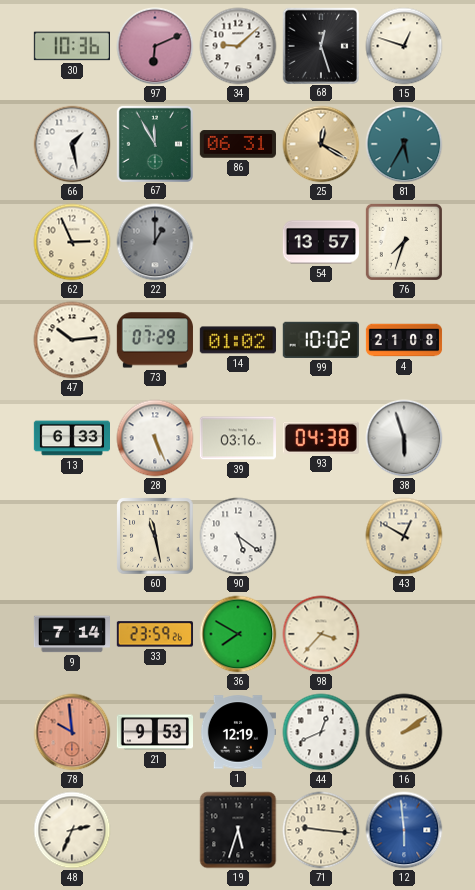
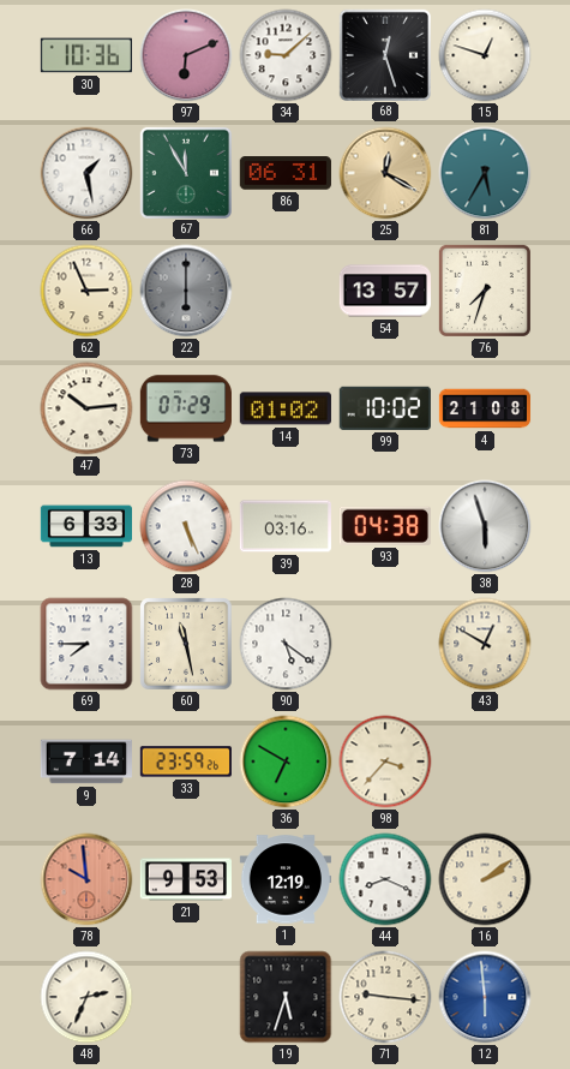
22: 1:00 -> 6:00 (186, 291)
69: none -> 7:45 (86, 644)
36: 7:50 -> 6:50 (286, 762)
44: 12:41 -> 8:19 (385, 879)
